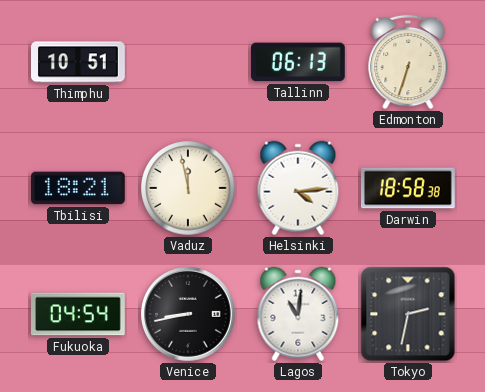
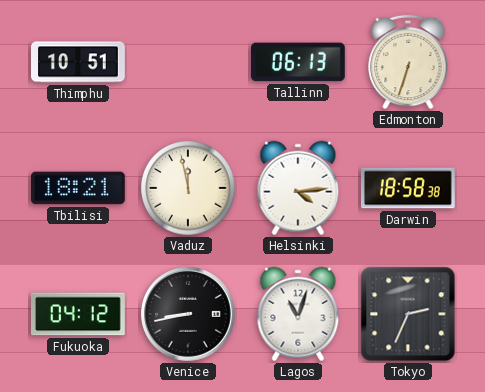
Fukuoka: 04:54 -> 04:12 (79, 314)
Lagos: 11:01 -> 11:03 (298, 314)
Tokyo: 2:32 -> 2:34 (408, 314)
